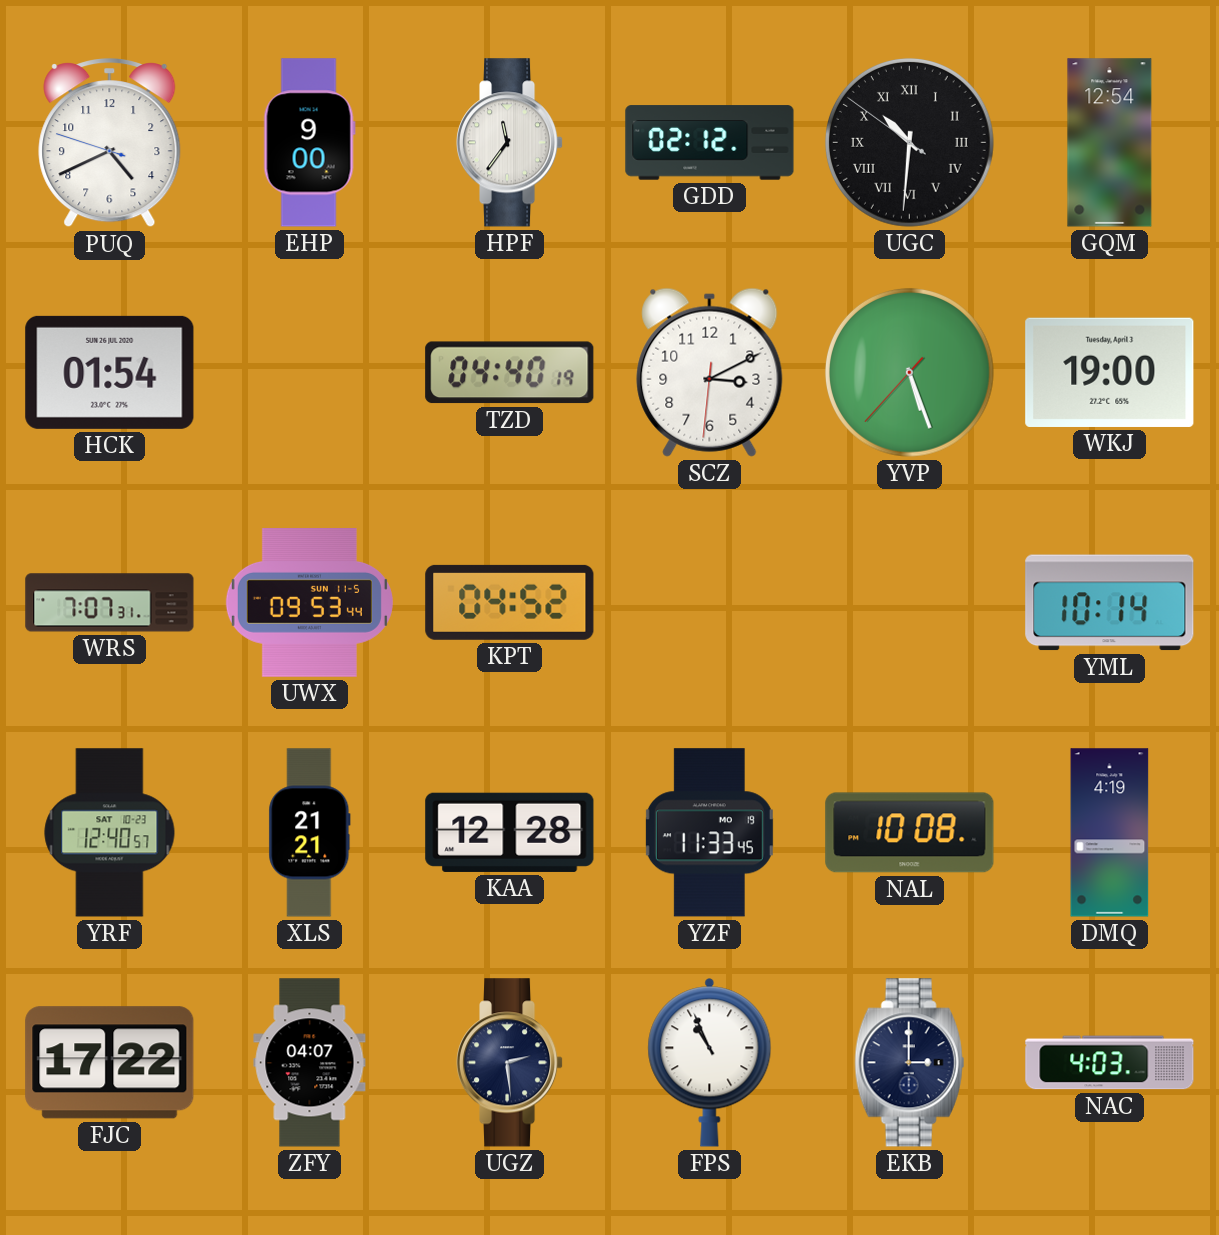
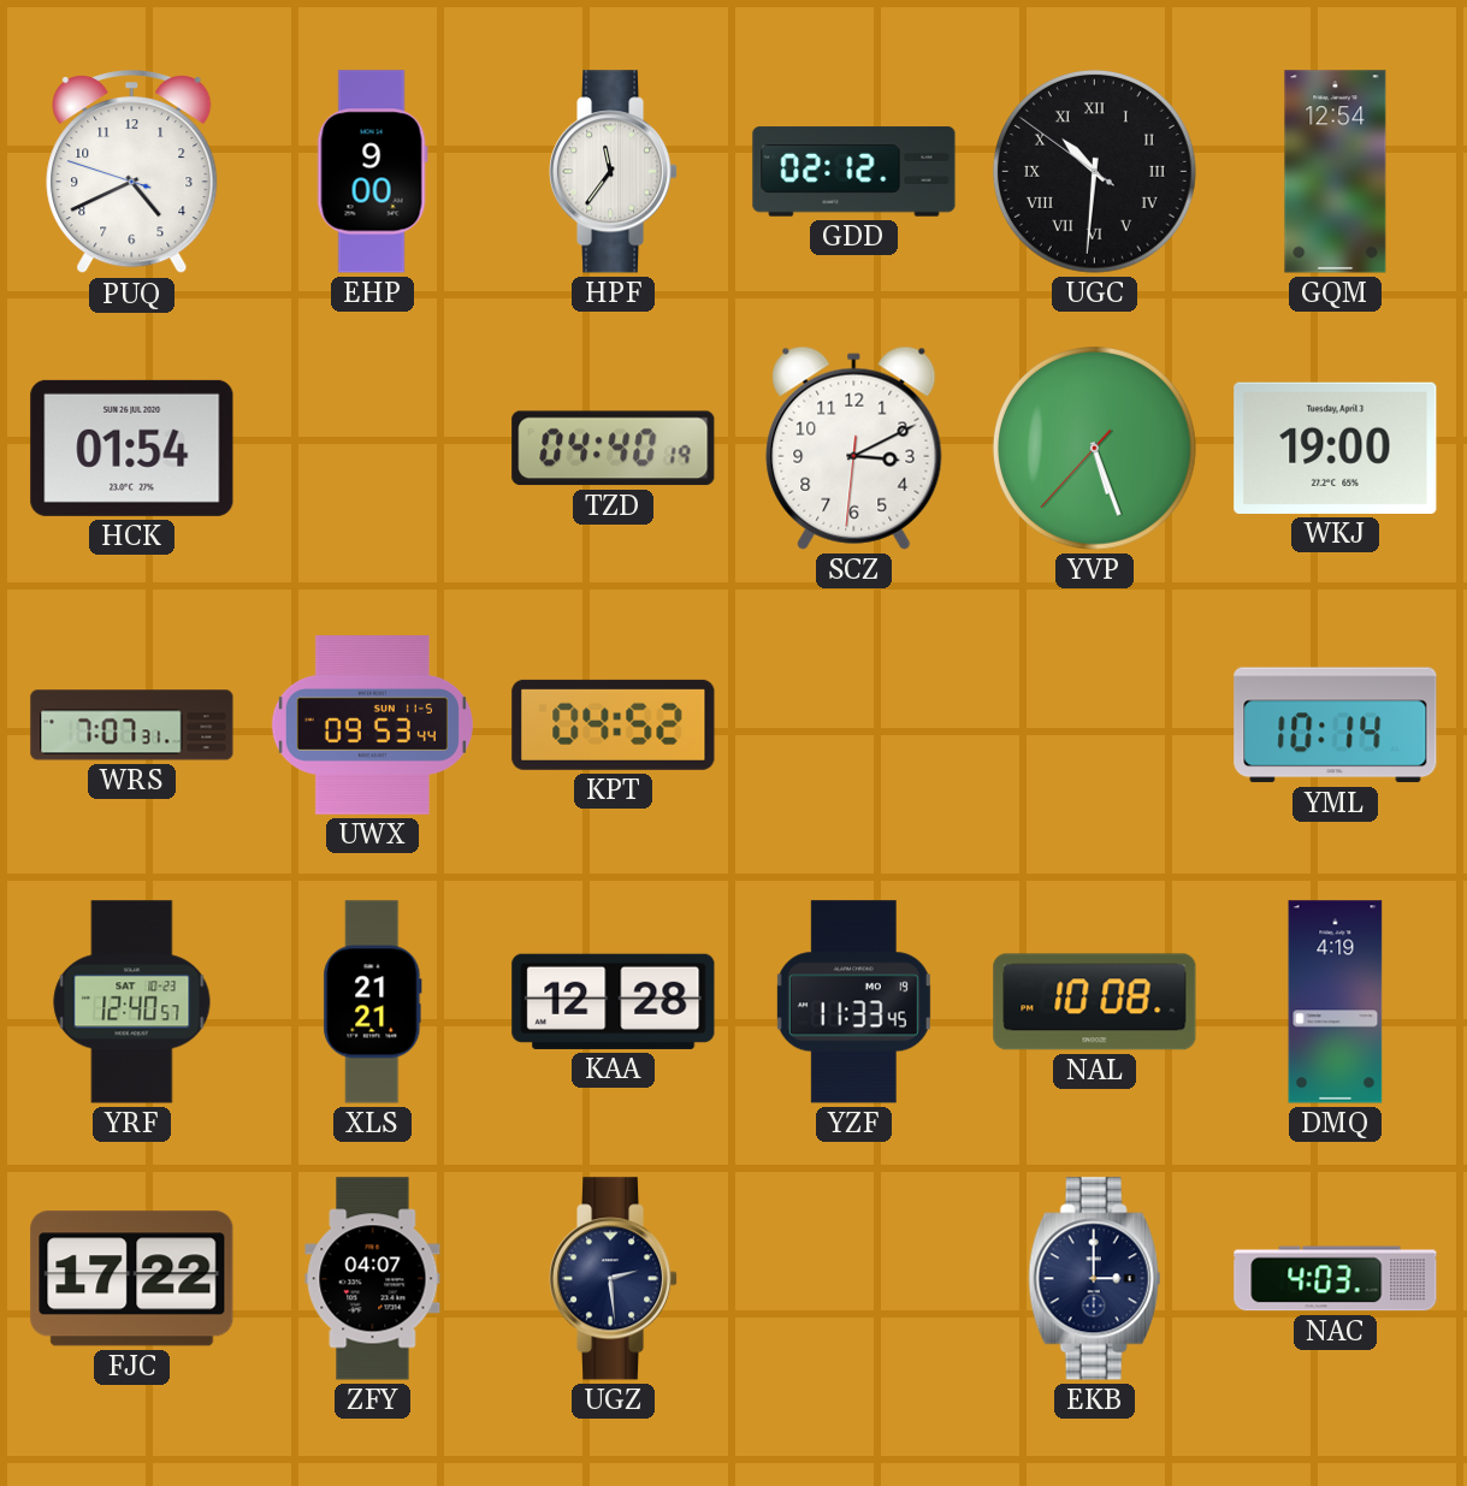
FPS: 10:56 -> none (710, 1062)
